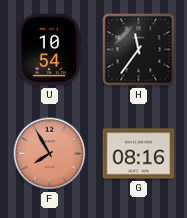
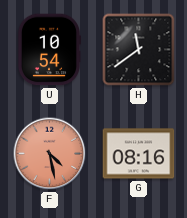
H: 11:36 -> 11:39 (139, 50)
F: 7:55 -> 4:28 (50, 154)
